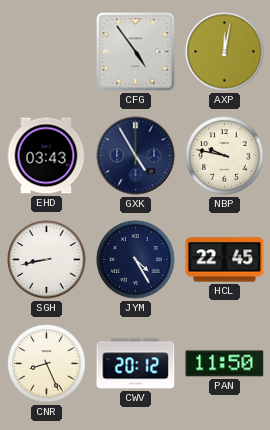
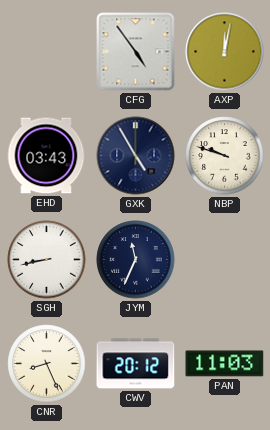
NBP: 9:47 -> 9:48 (225, 156)
JYM: 4:25 -> 11:34 (136, 260)
HCL: 22:45 -> none (225, 260)
PAN: 11:50 -> 11:03 (225, 364)
